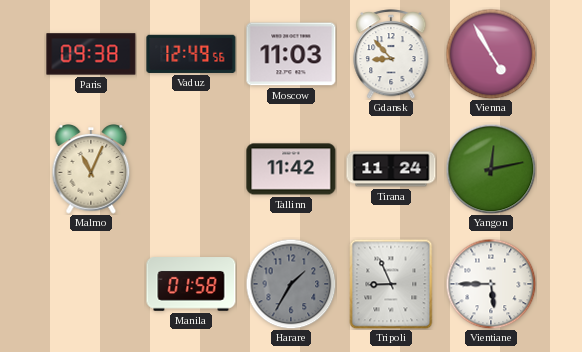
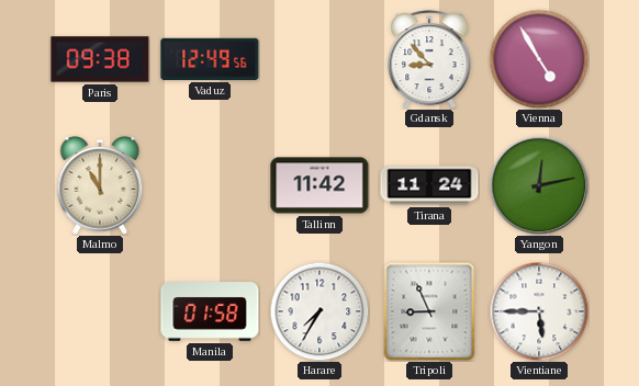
Moscow: 11:03 -> none (291, 54)
Malmo: 11:04 -> 11:00 (100, 186)
Harare: 1:35 -> 7:35 (319, 311)
Harare dial: grey -> white (319, 311)
